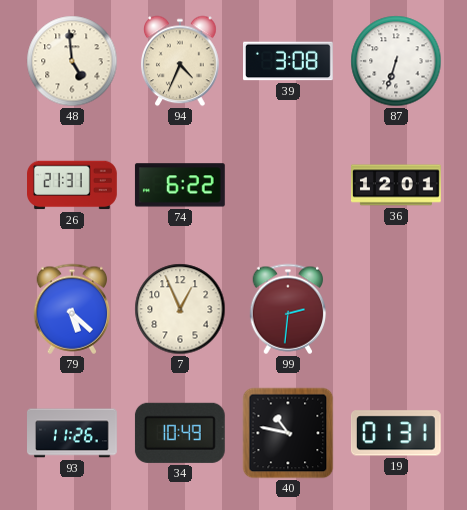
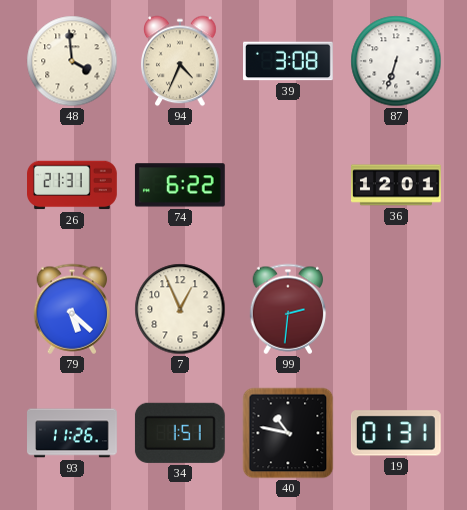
48: 4:59 -> 3:59 (72, 61)
34: 10:49 -> 1:51 (180, 433)
